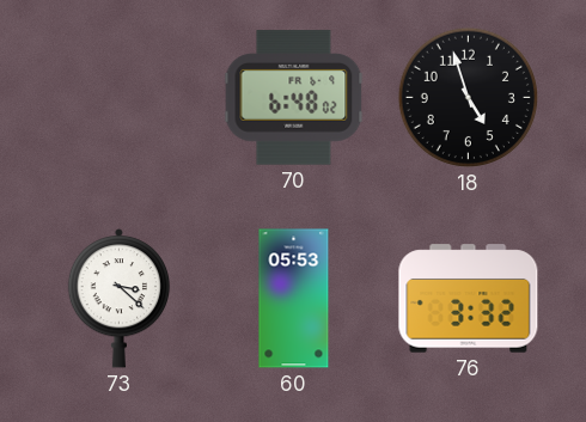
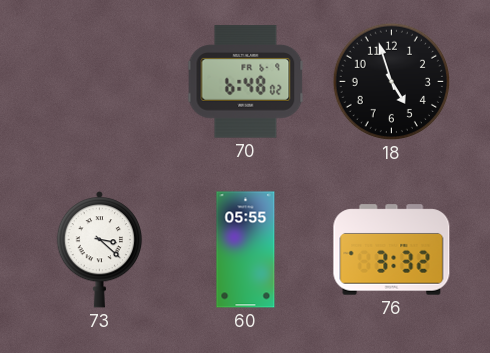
60: 05:53 -> 05:55 (246, 250)
